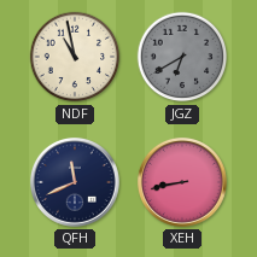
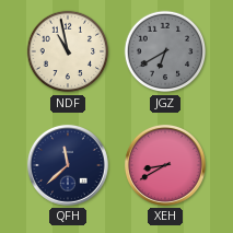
QFH: 11:41 -> 11:38 (68, 165)
XEH: 8:43 -> 8:40 (165, 165)
